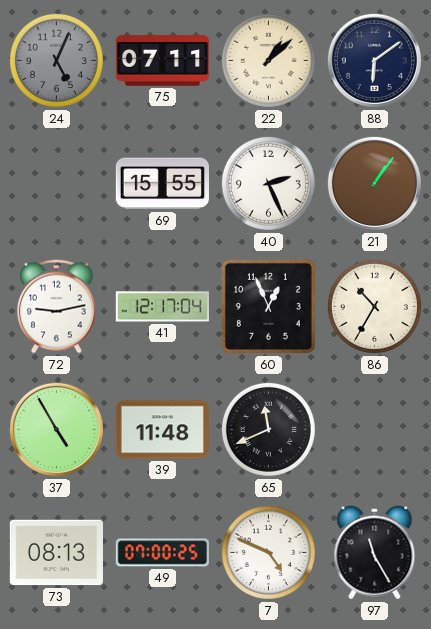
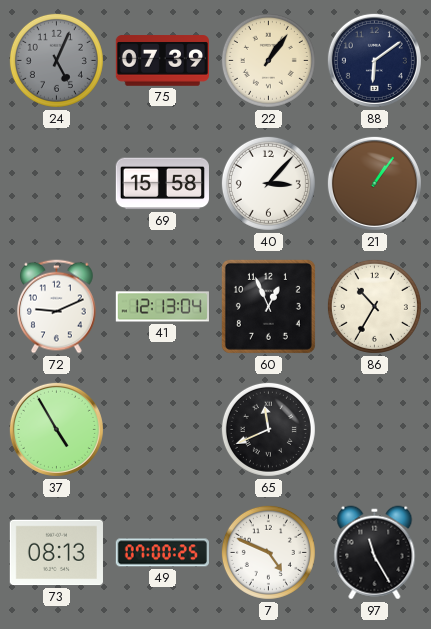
75: 07:11 -> 07:39 (162, 61)
22: 1:08 -> 1:06 (268, 60)
69: 15:55 -> 15:58 (162, 184)
40: 2:26 -> 3:07 (268, 183)
72: 9:13 -> 9:11 (57, 307)
41: 12:17 -> 12:13 (162, 307)
39: 11:48 -> none (162, 430)
